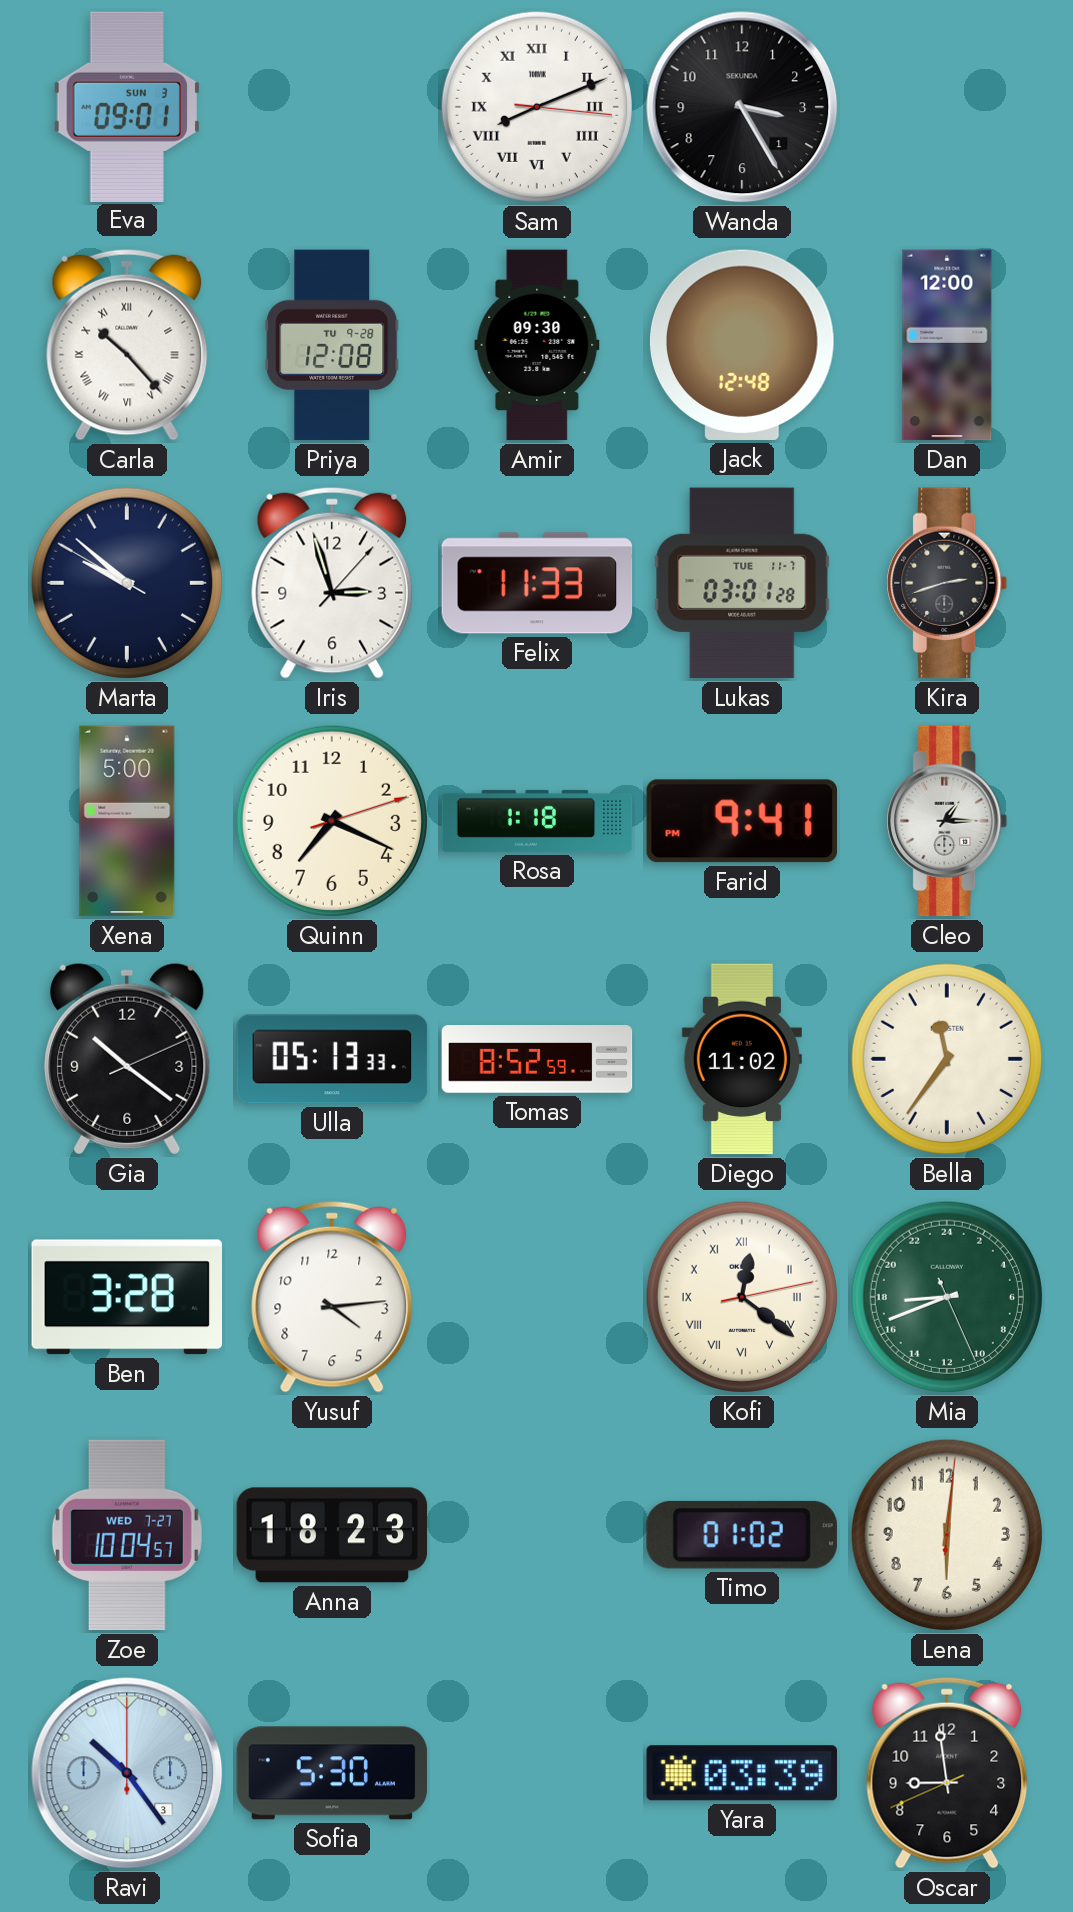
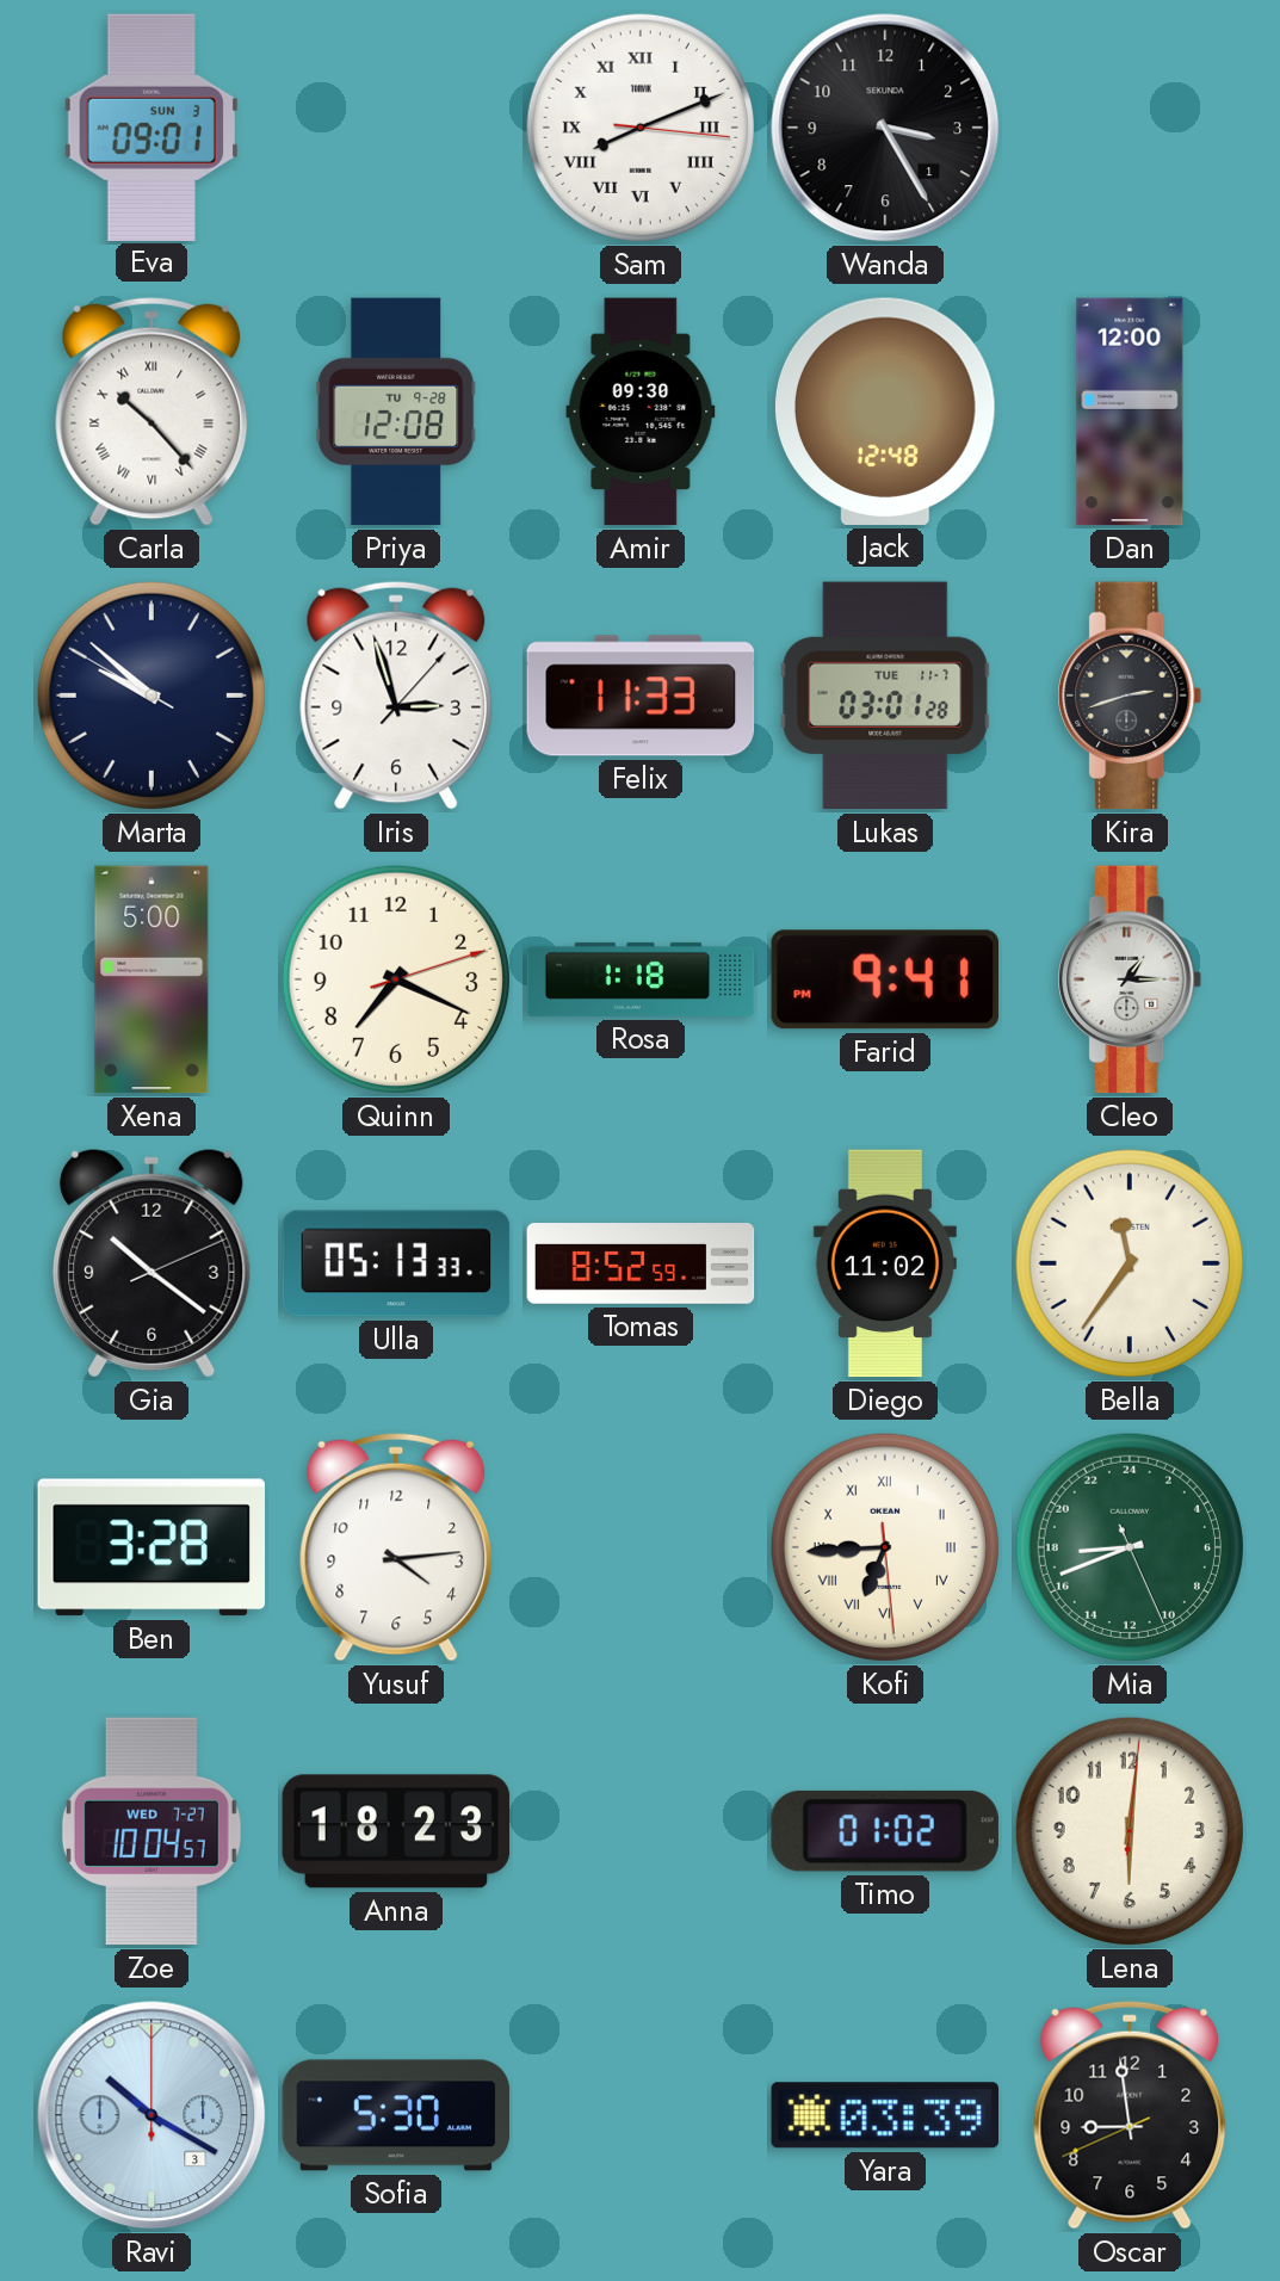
Kofi: 12:21 -> 6:44 (885, 1547)
Ravi: 10:24 -> 10:20 (152, 2115)
